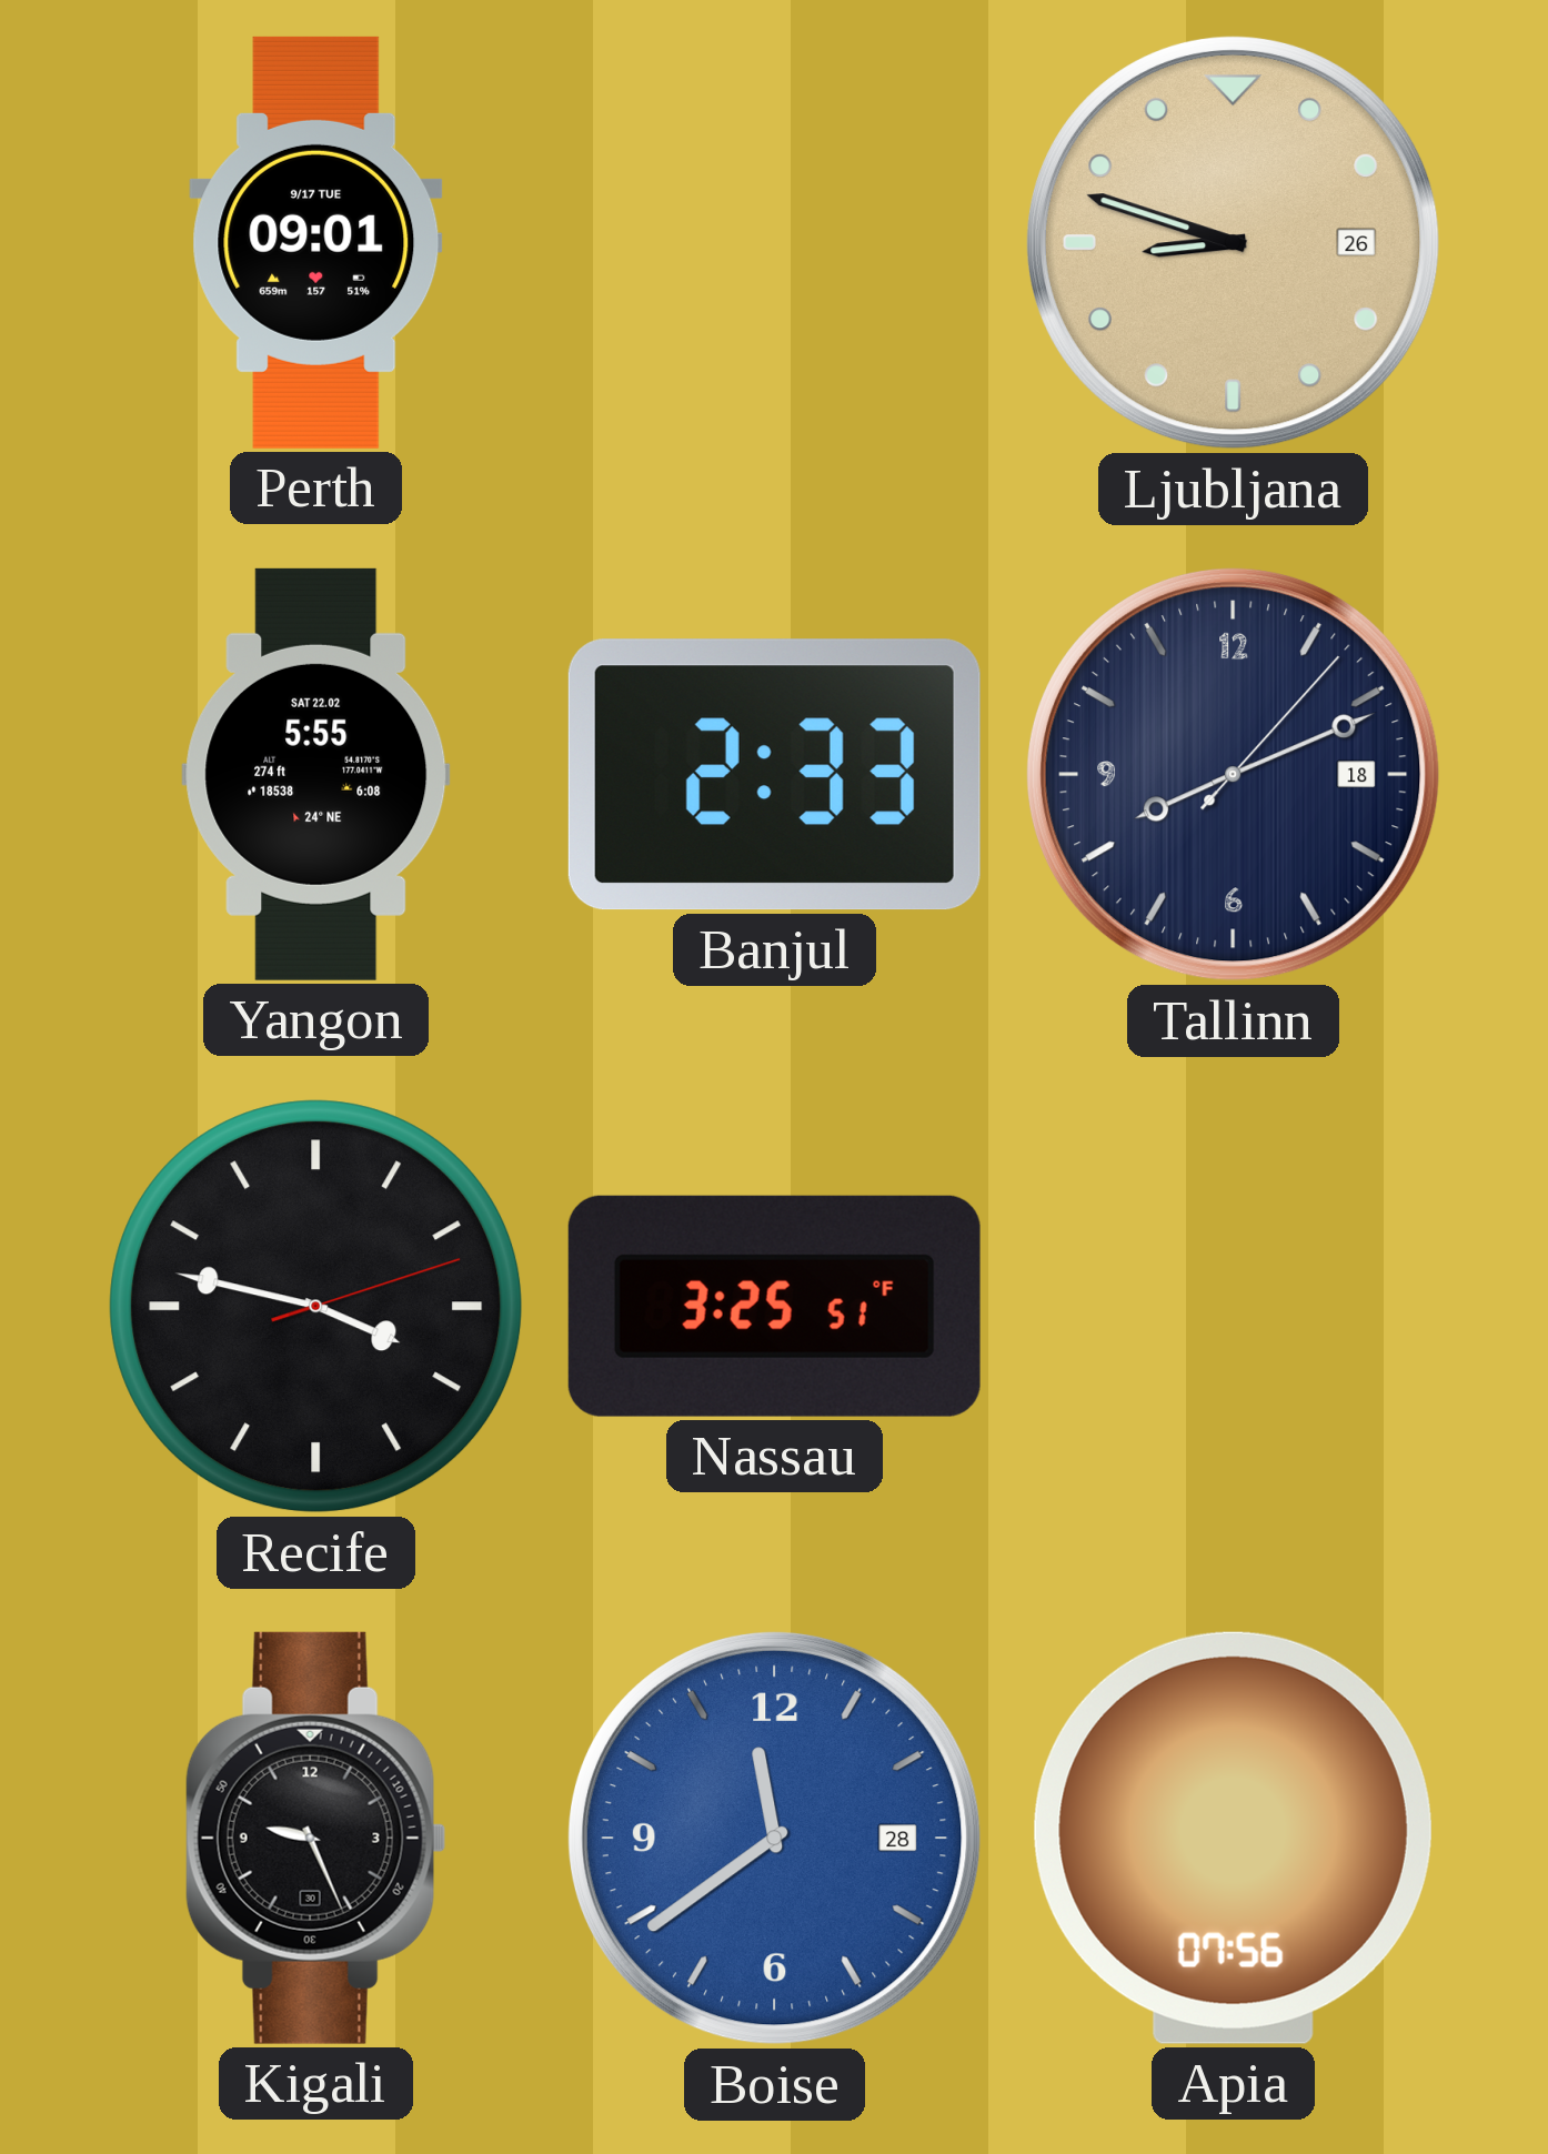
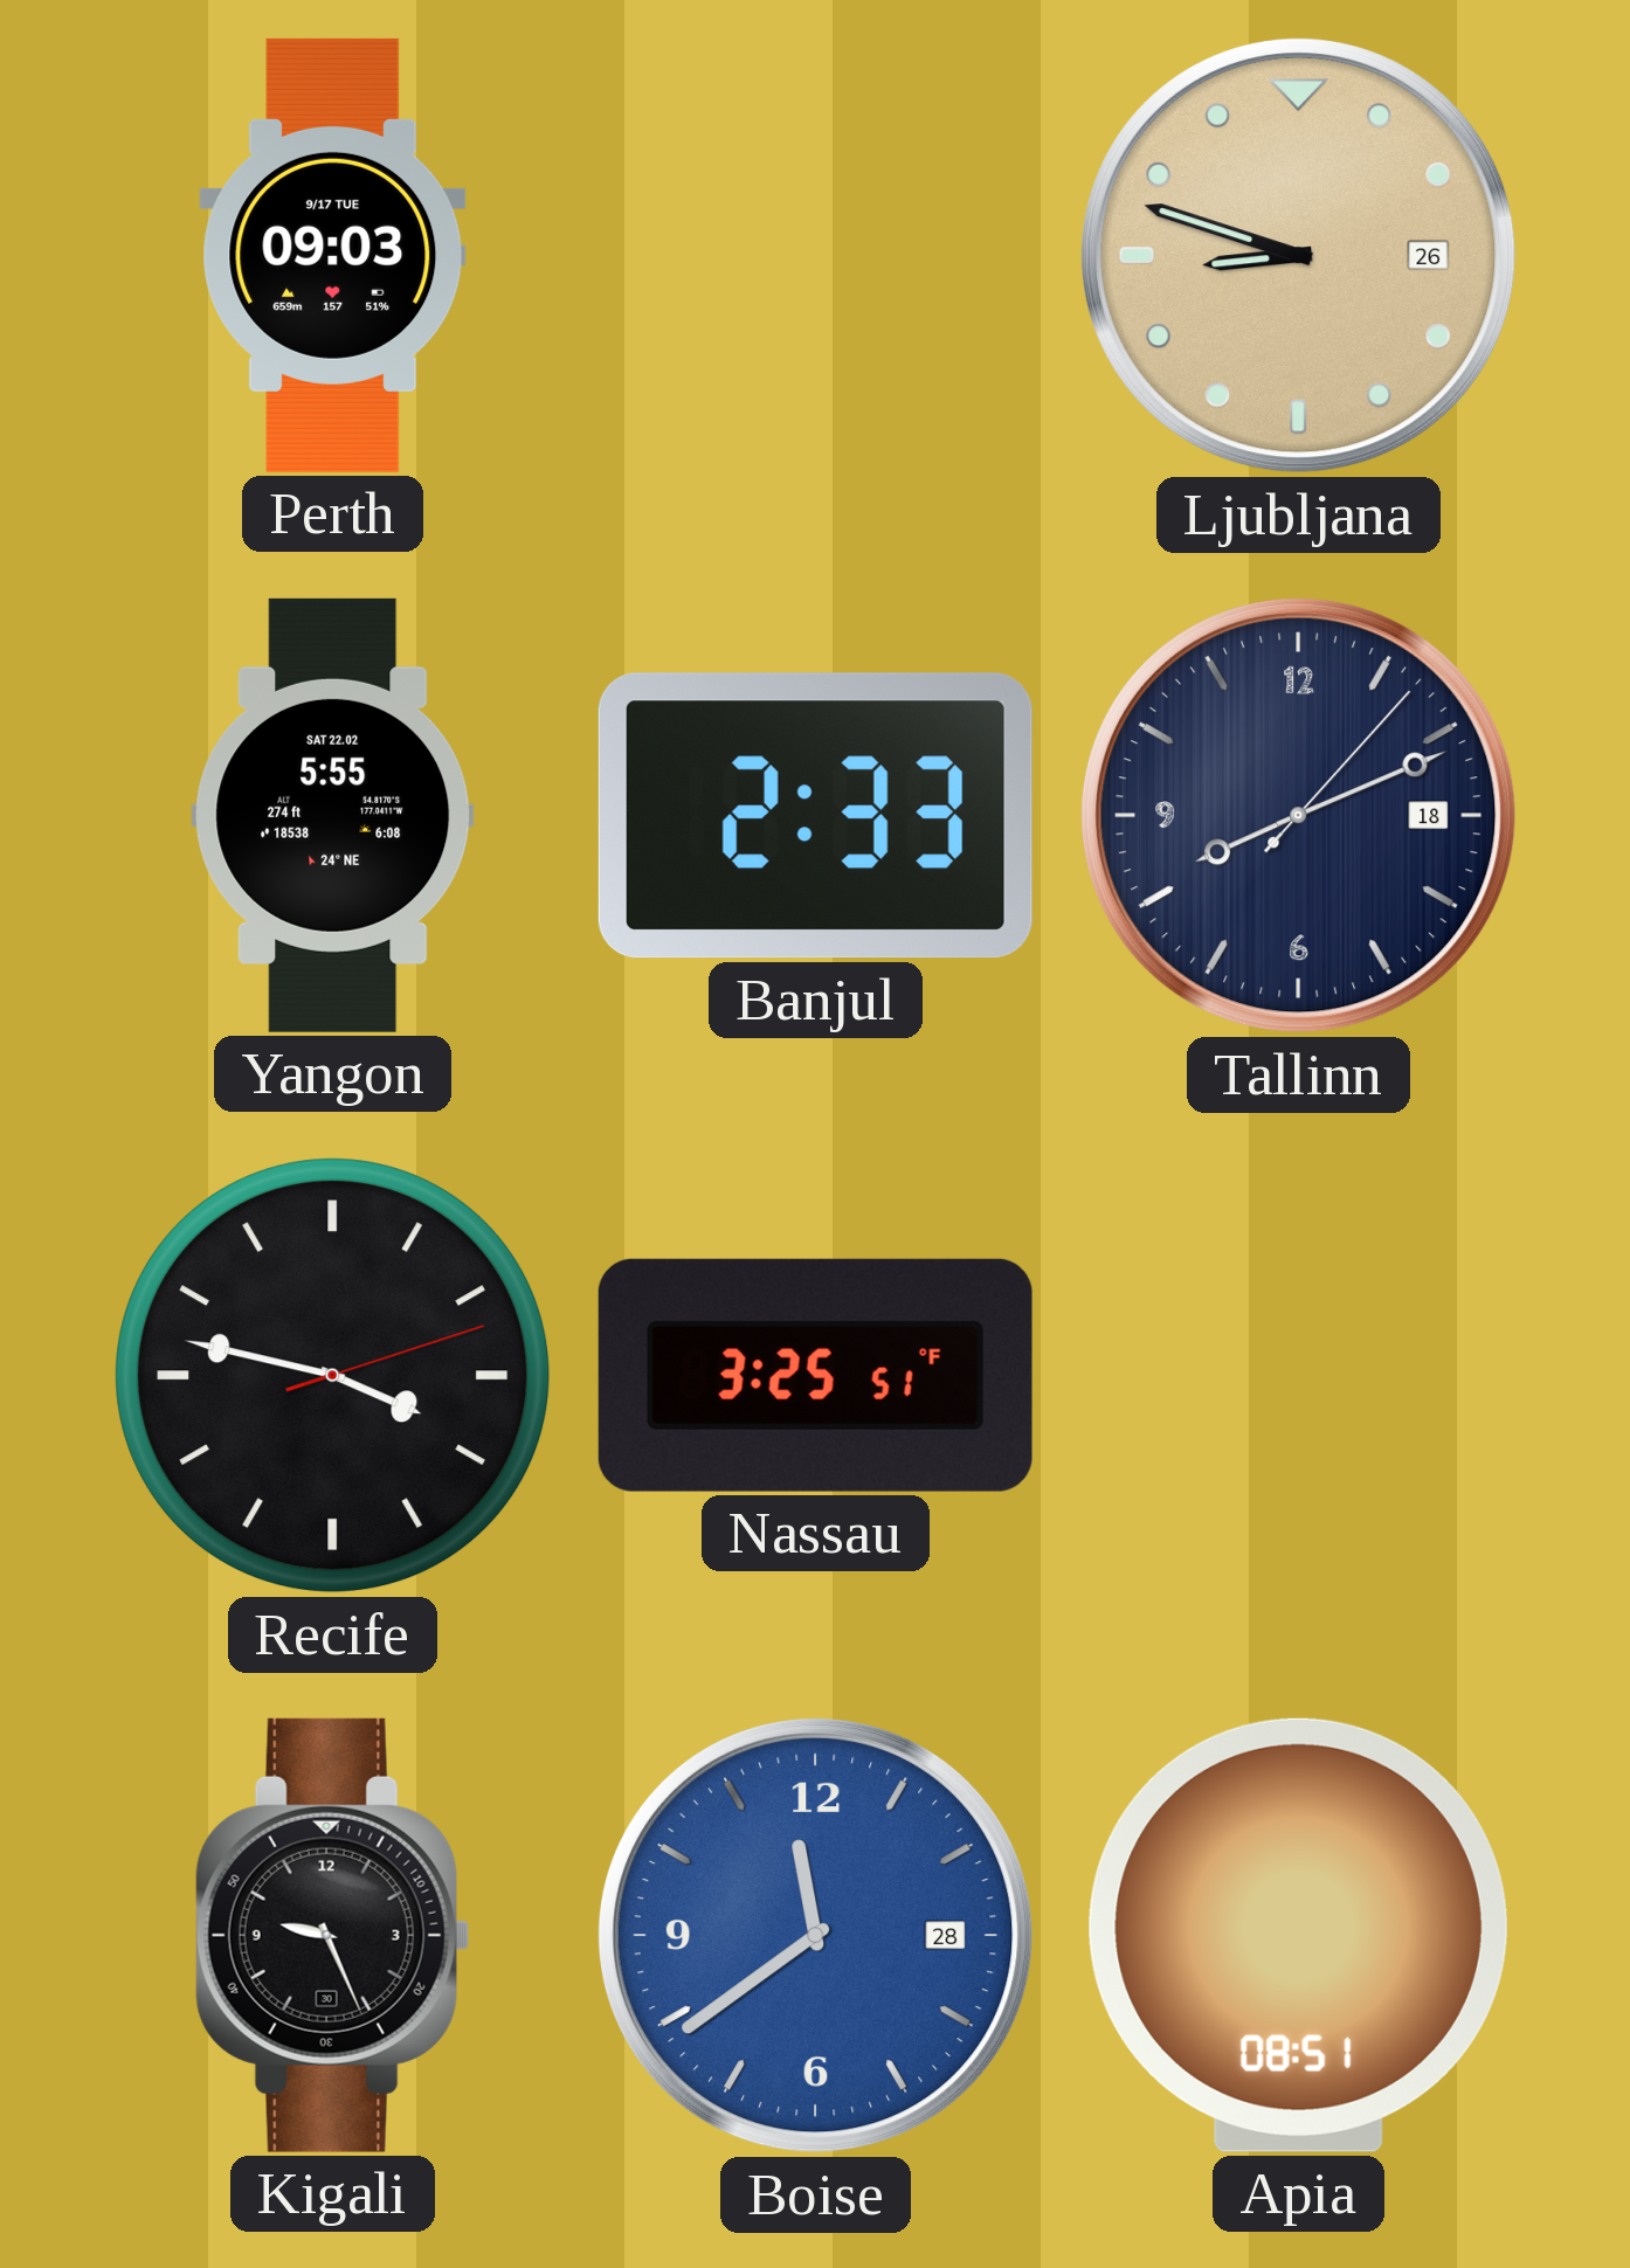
Perth: 09:01 -> 09:03 (333, 255)
Apia: 07:56 -> 08:51 (1298, 1935)
